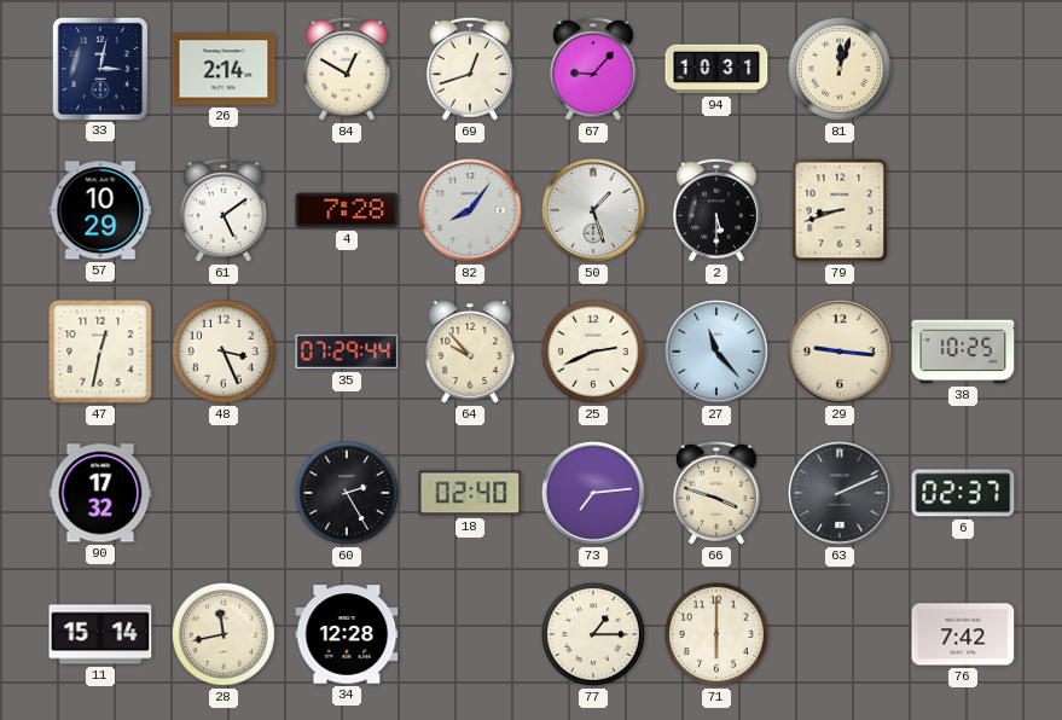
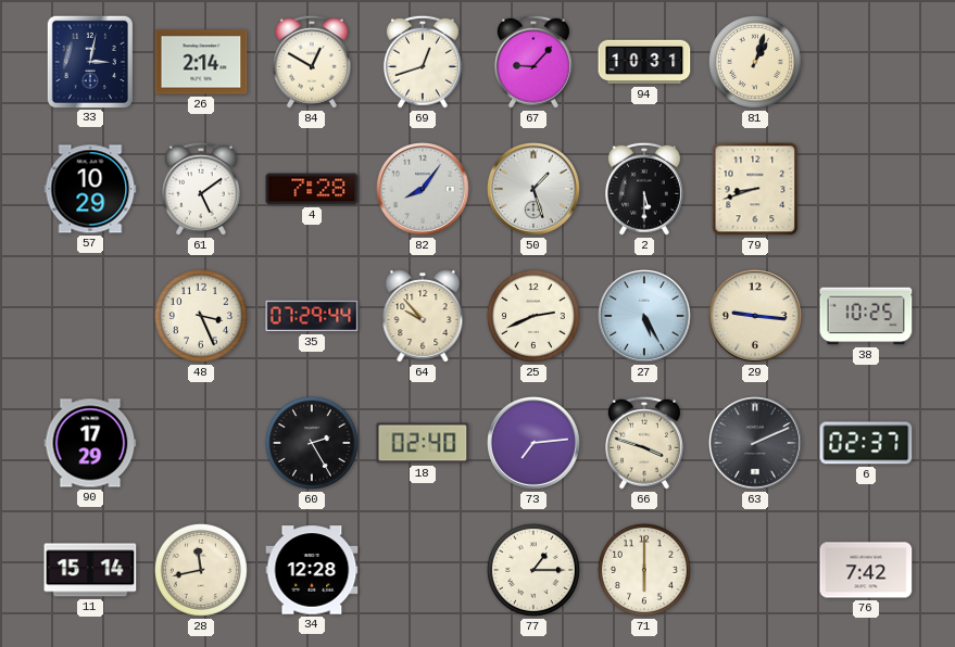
81: 12:03 -> 1:03 (755, 62)
47: 12:32 -> none (100, 352)
27: 11:23 -> 5:25 (645, 317)
90: 17:32 -> 17:29 (90, 443)
